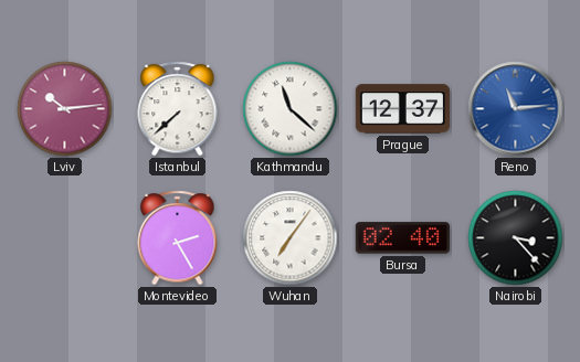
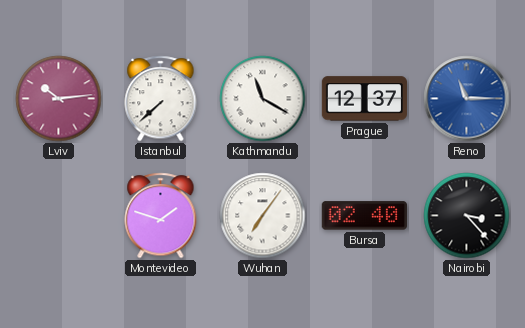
Kathmandu: 11:22 -> 11:20 (263, 99)
Reno: 11:14 -> 11:15 (467, 99)
Montevideo: 2:25 -> 1:48 (161, 216)
